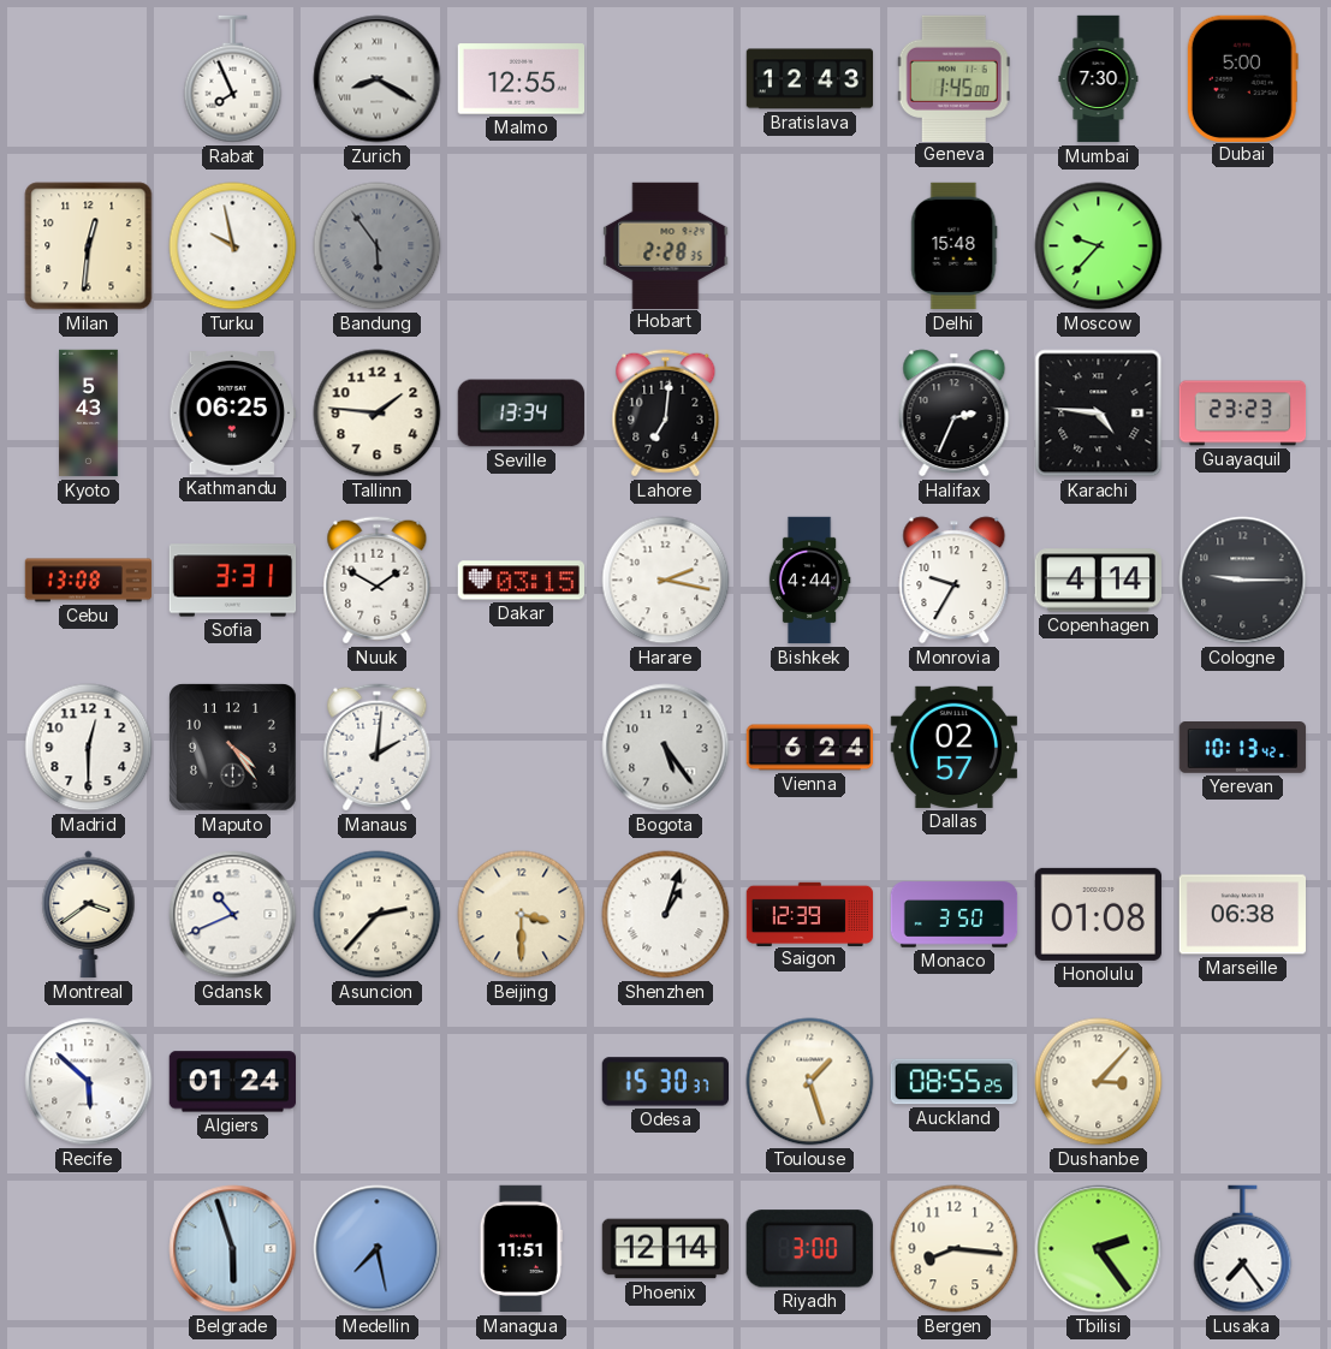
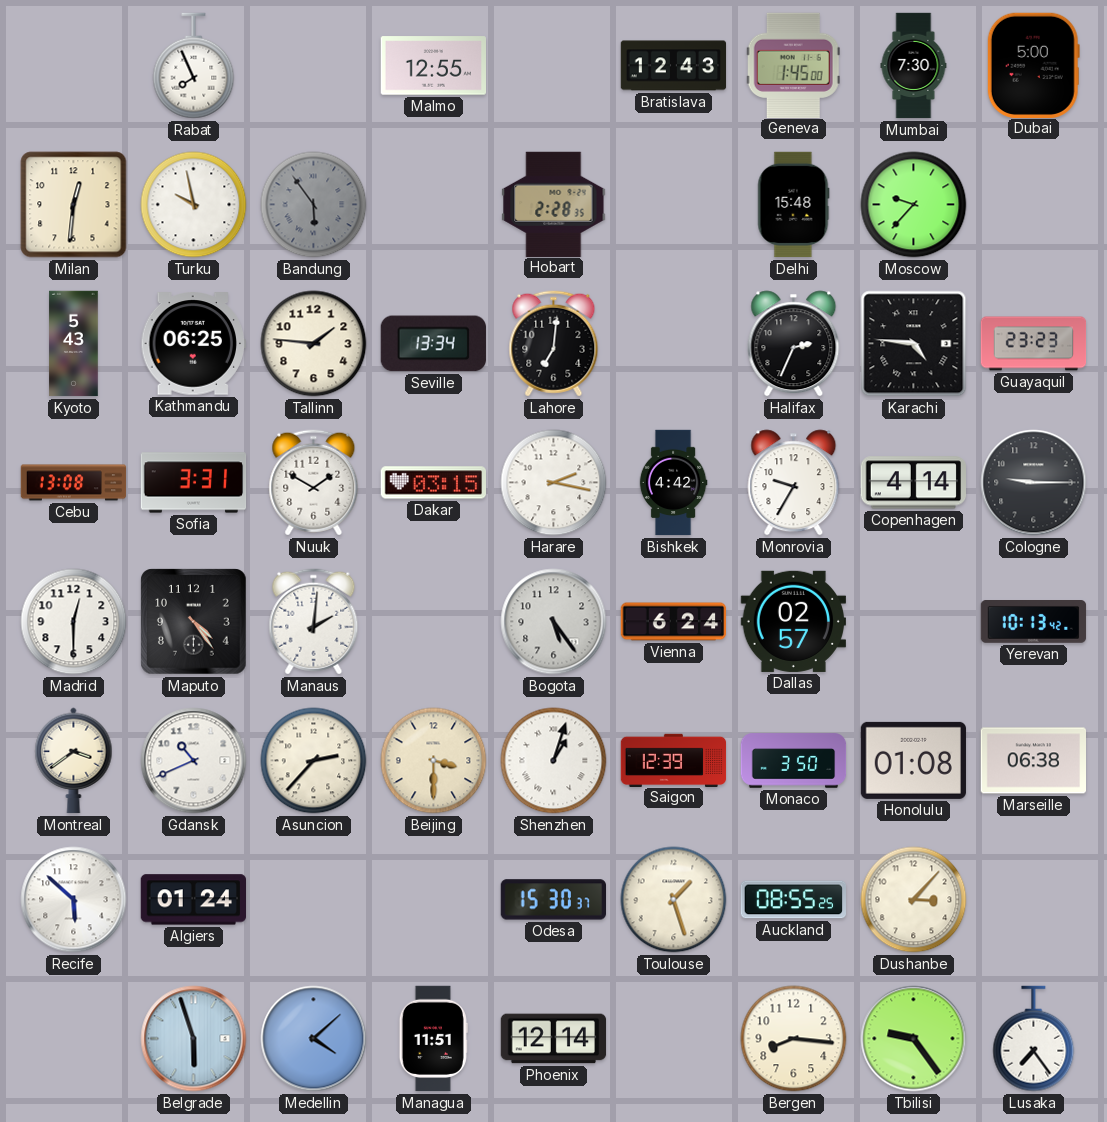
Zurich: 8:20 -> none (378, 79)
Bishkek: 4:44 -> 4:42 (673, 483)
Medellin: 7:28 -> 4:08 (314, 1039)
Riyadh: 3:00 -> none (809, 1249)
Tbilisi: 2:24 -> 9:24 (914, 1039)
